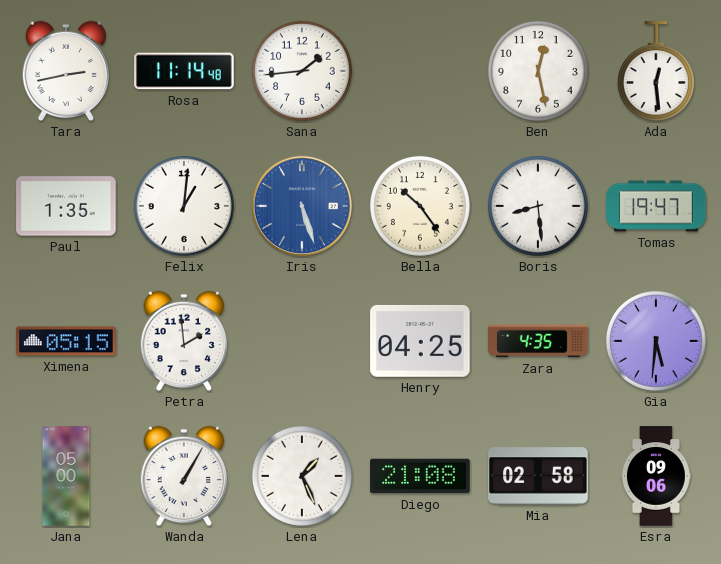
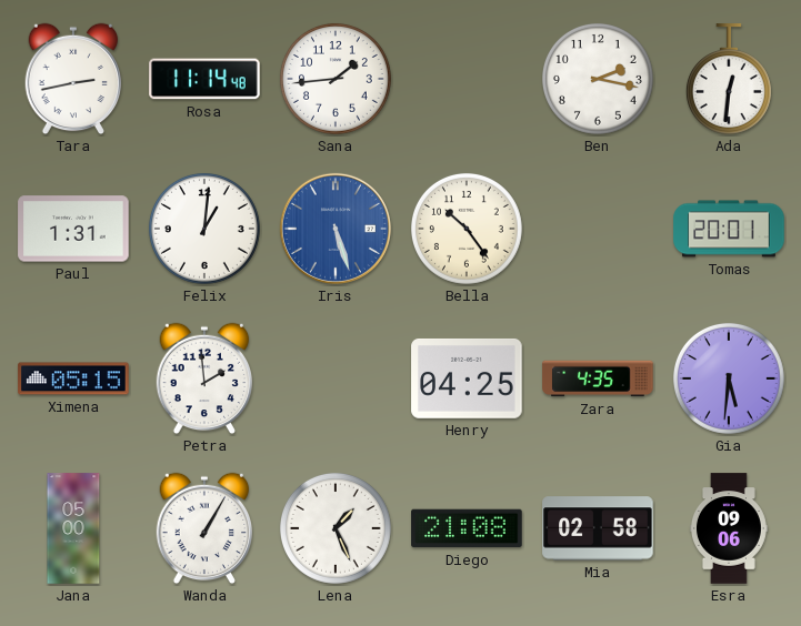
Ben: 12:28 -> 2:17 (598, 79)
Ada: 12:29 -> 12:31 (729, 79)
Paul: 1:35 -> 1:31 (73, 229)
Boris: 8:29 -> none (538, 206)
Tomas: 19:47 -> 20:01 (729, 229)
